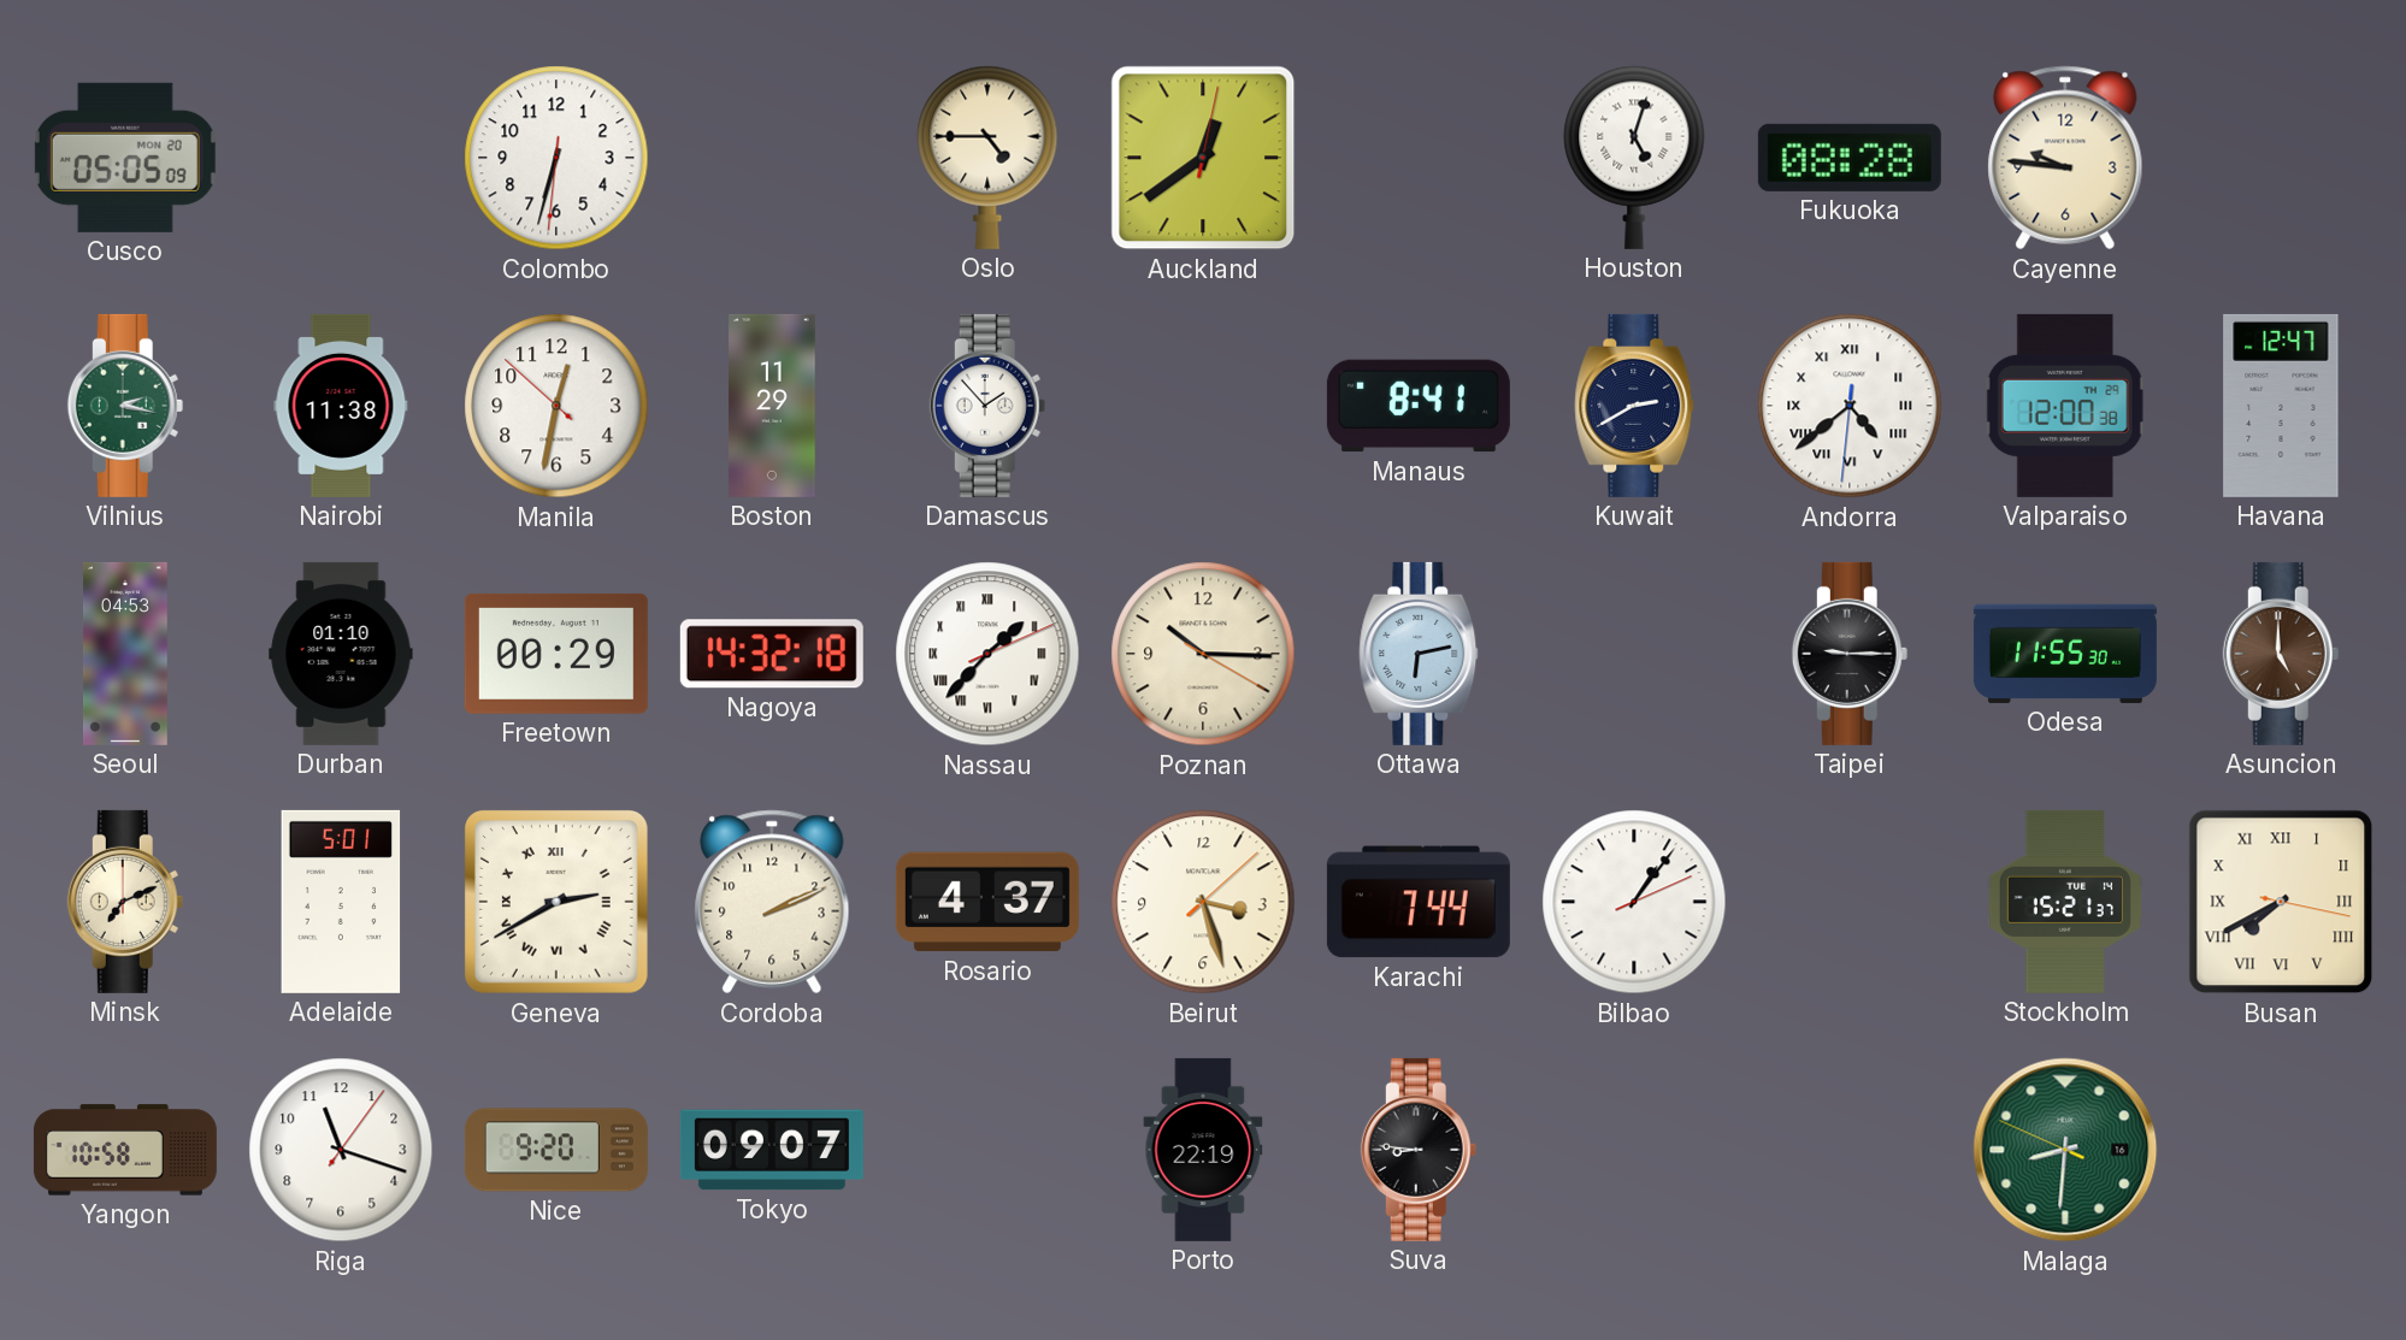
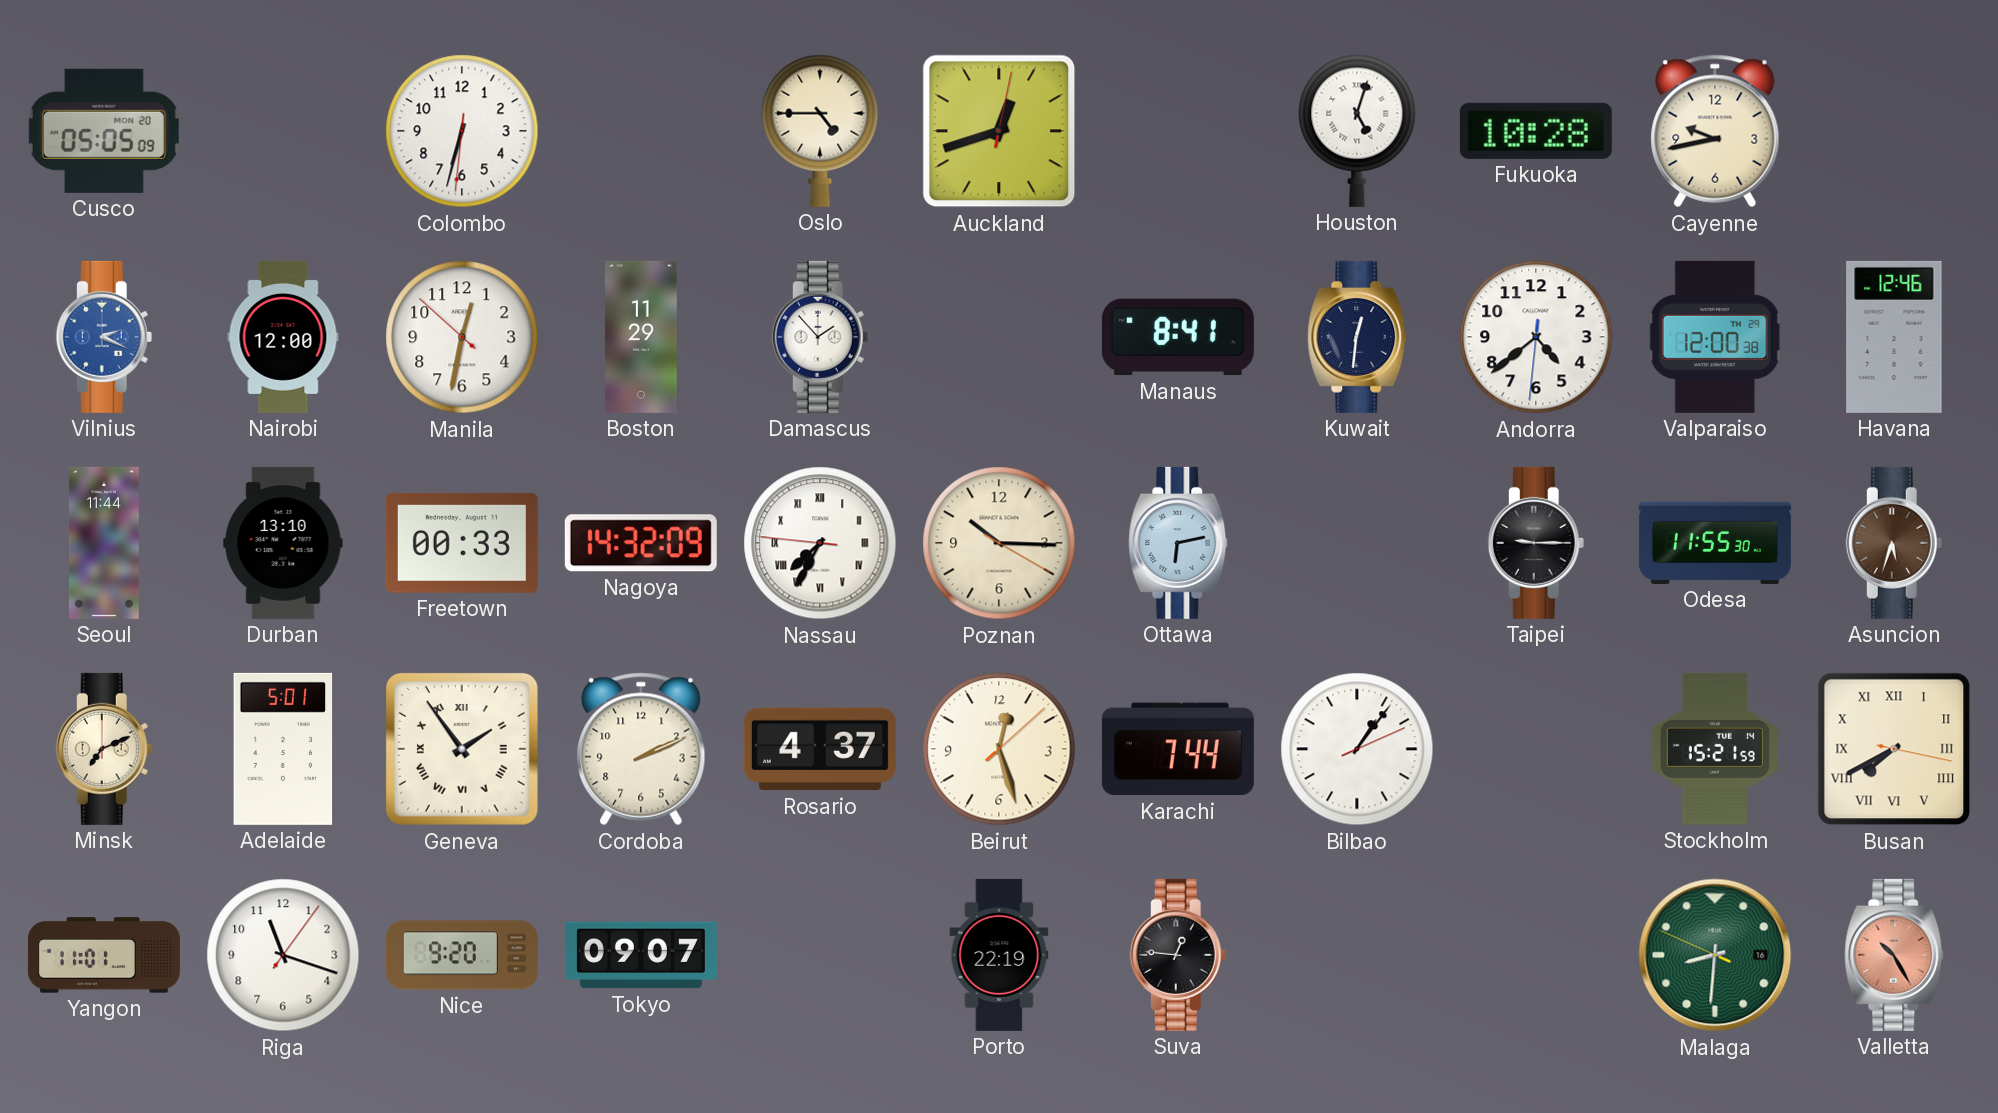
Auckland: 12:39 -> 12:42 (999, 131)
Fukuoka: 08:28 -> 10:28 (1536, 131)
Cayenne: 9:46 -> 9:43 (1715, 131)
Vilnius: 2:17 -> 2:19 (104, 337)
Vilnius dial: green -> blue (104, 337)
Nairobi: 11:38 -> 12:00 (283, 337)
Kuwait: 2:40 -> 12:31 (1357, 337)
Andorra numerals: Roman -> Arabic (1536, 337)
Havana: 12:47 -> 12:46 (1894, 337)
Seoul: 04:53 -> 11:44 (105, 543)
Durban: 01:10 -> 13:10 (283, 543)
Freetown: 00:29 -> 00:33 (462, 543)
Nagoya: 14:32:18 -> 14:32:09 (641, 543)
Nassau: 1:37 -> 7:34 (820, 543)
Asuncion: 5:00 -> 5:33 (1894, 543)
Geneva: 2:40 -> 1:54 (463, 750)
Beirut: 3:27 -> 12:27 (999, 749)
Stockholm: 15:21:37 -> 15:21:59 (1715, 749)
Yangon: 10:58 -> 11:01 (104, 955)
Suva: 8:46 -> 12:46 (1178, 955)
Valletta: none -> 10:25 (1894, 955)
